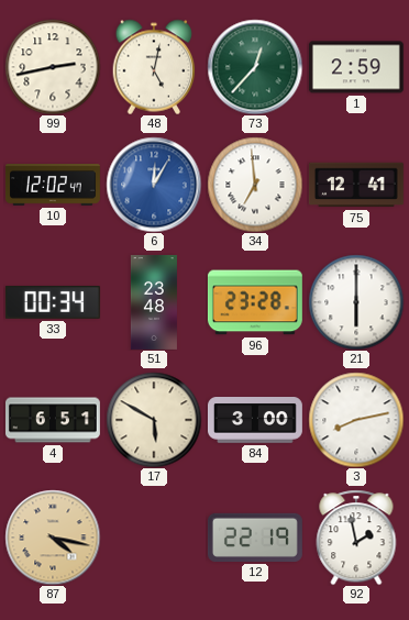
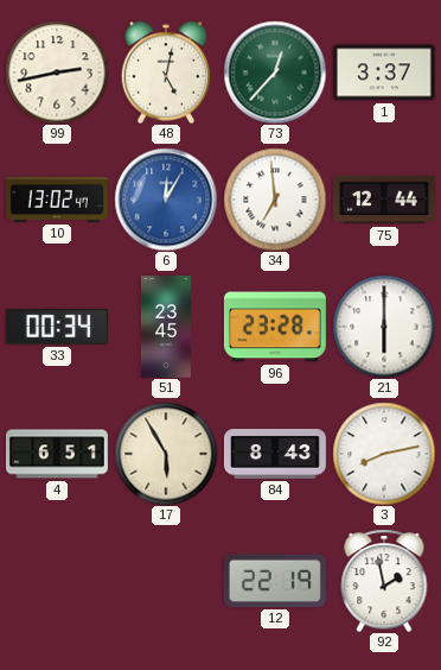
1: 2:59 -> 3:37 (384, 72)
10: 12:02 -> 13:02 (57, 201)
75: 12:41 -> 12:44 (384, 200)
51: 23:48 -> 23:45 (166, 327)
17: 5:50 -> 5:55 (166, 454)
84: 3:00 -> 8:43 (275, 455)
87: 4:17 -> none (53, 538)
